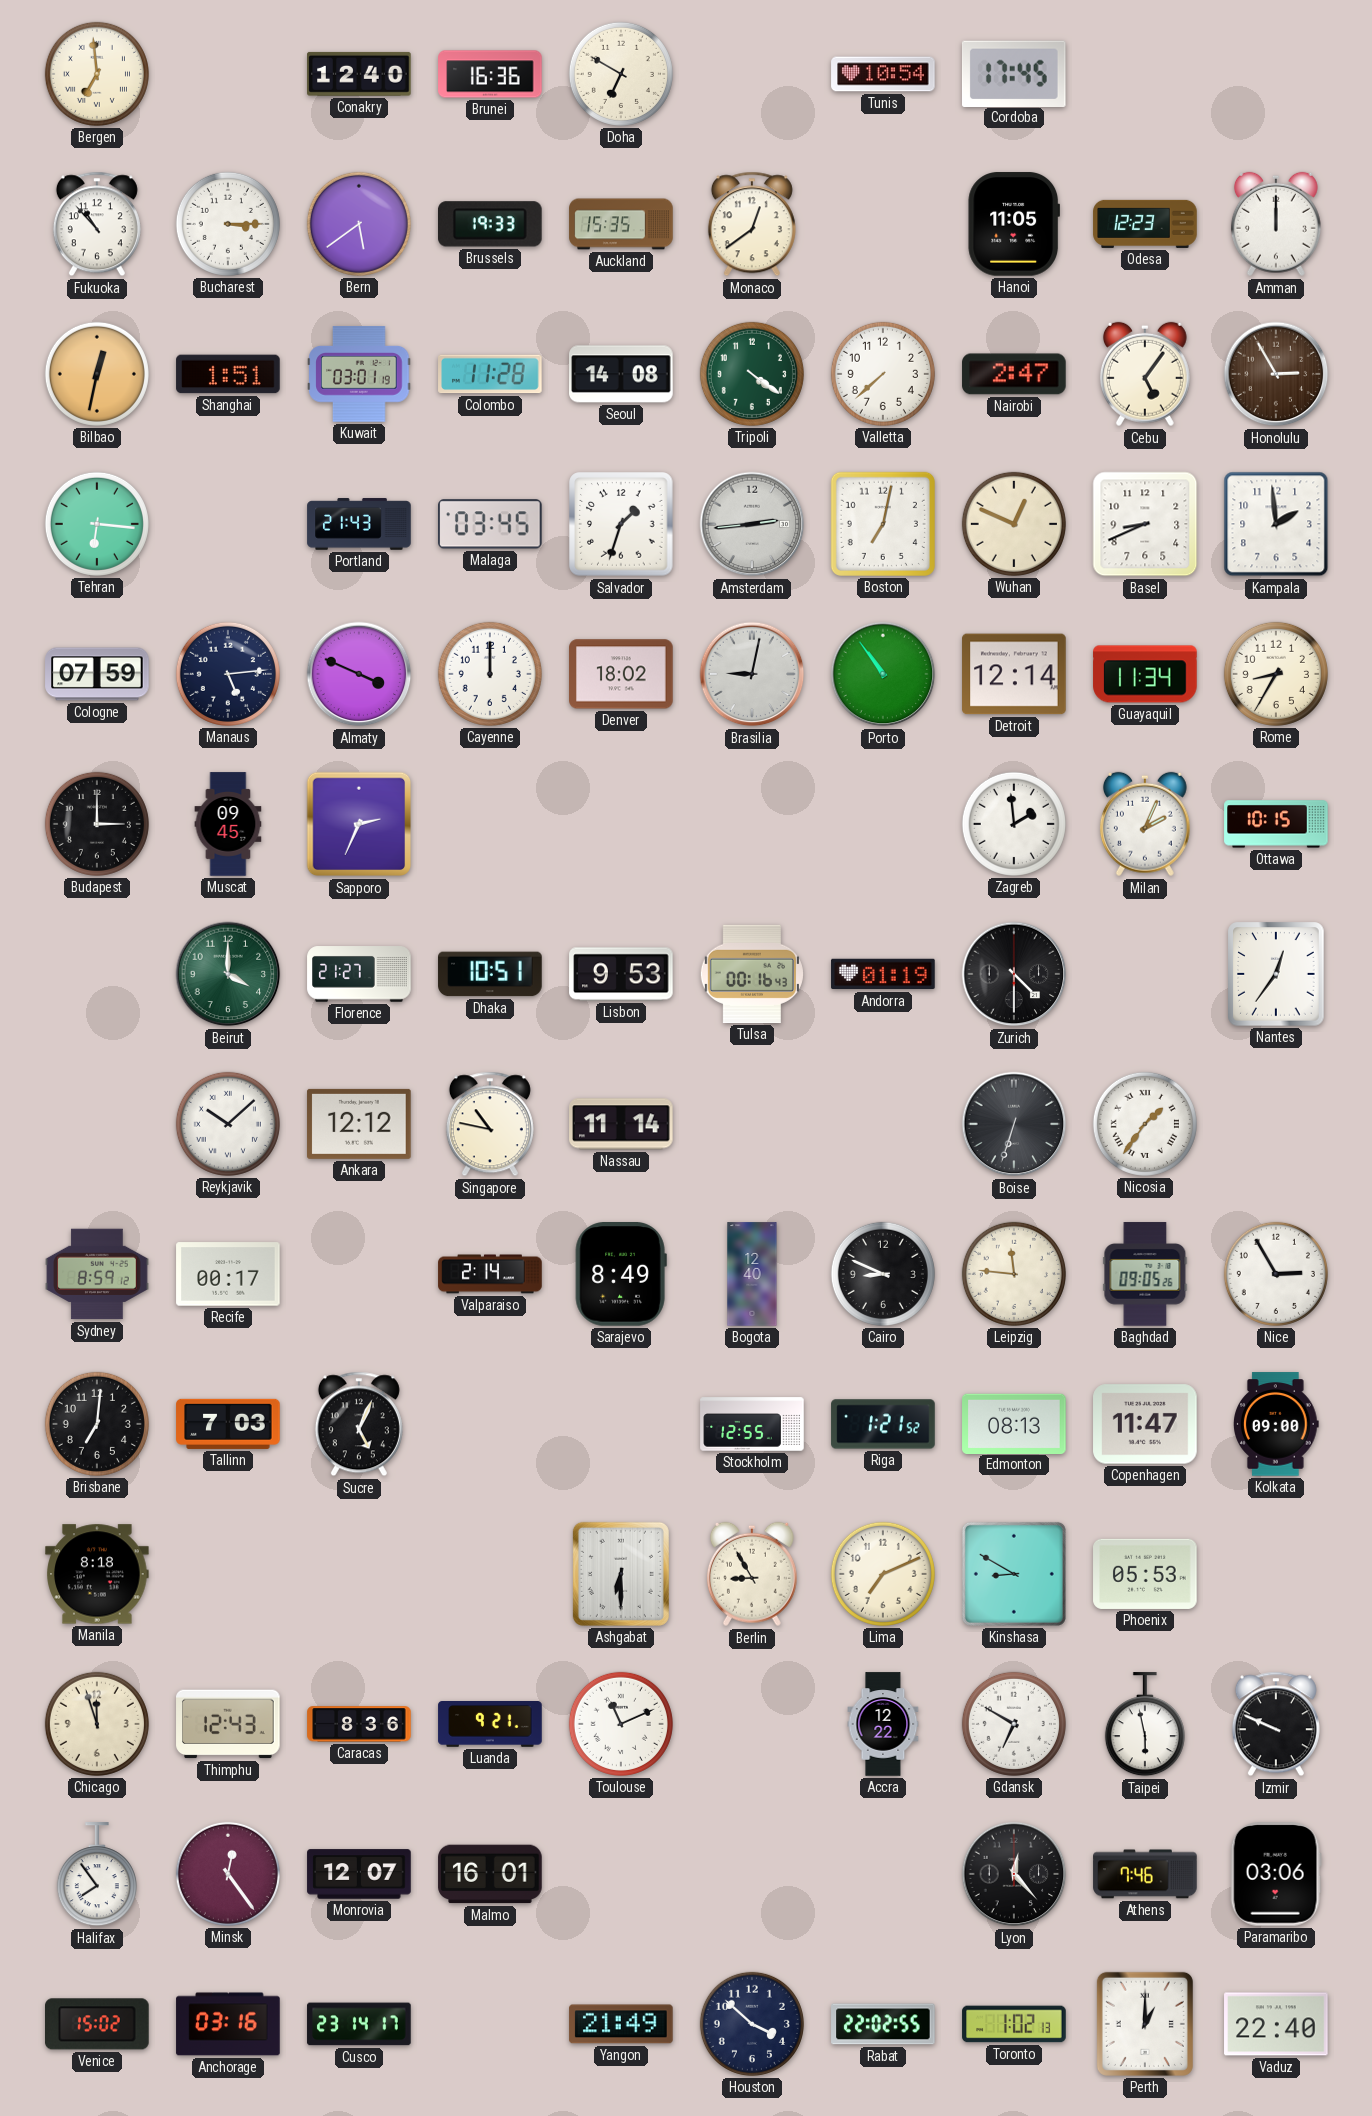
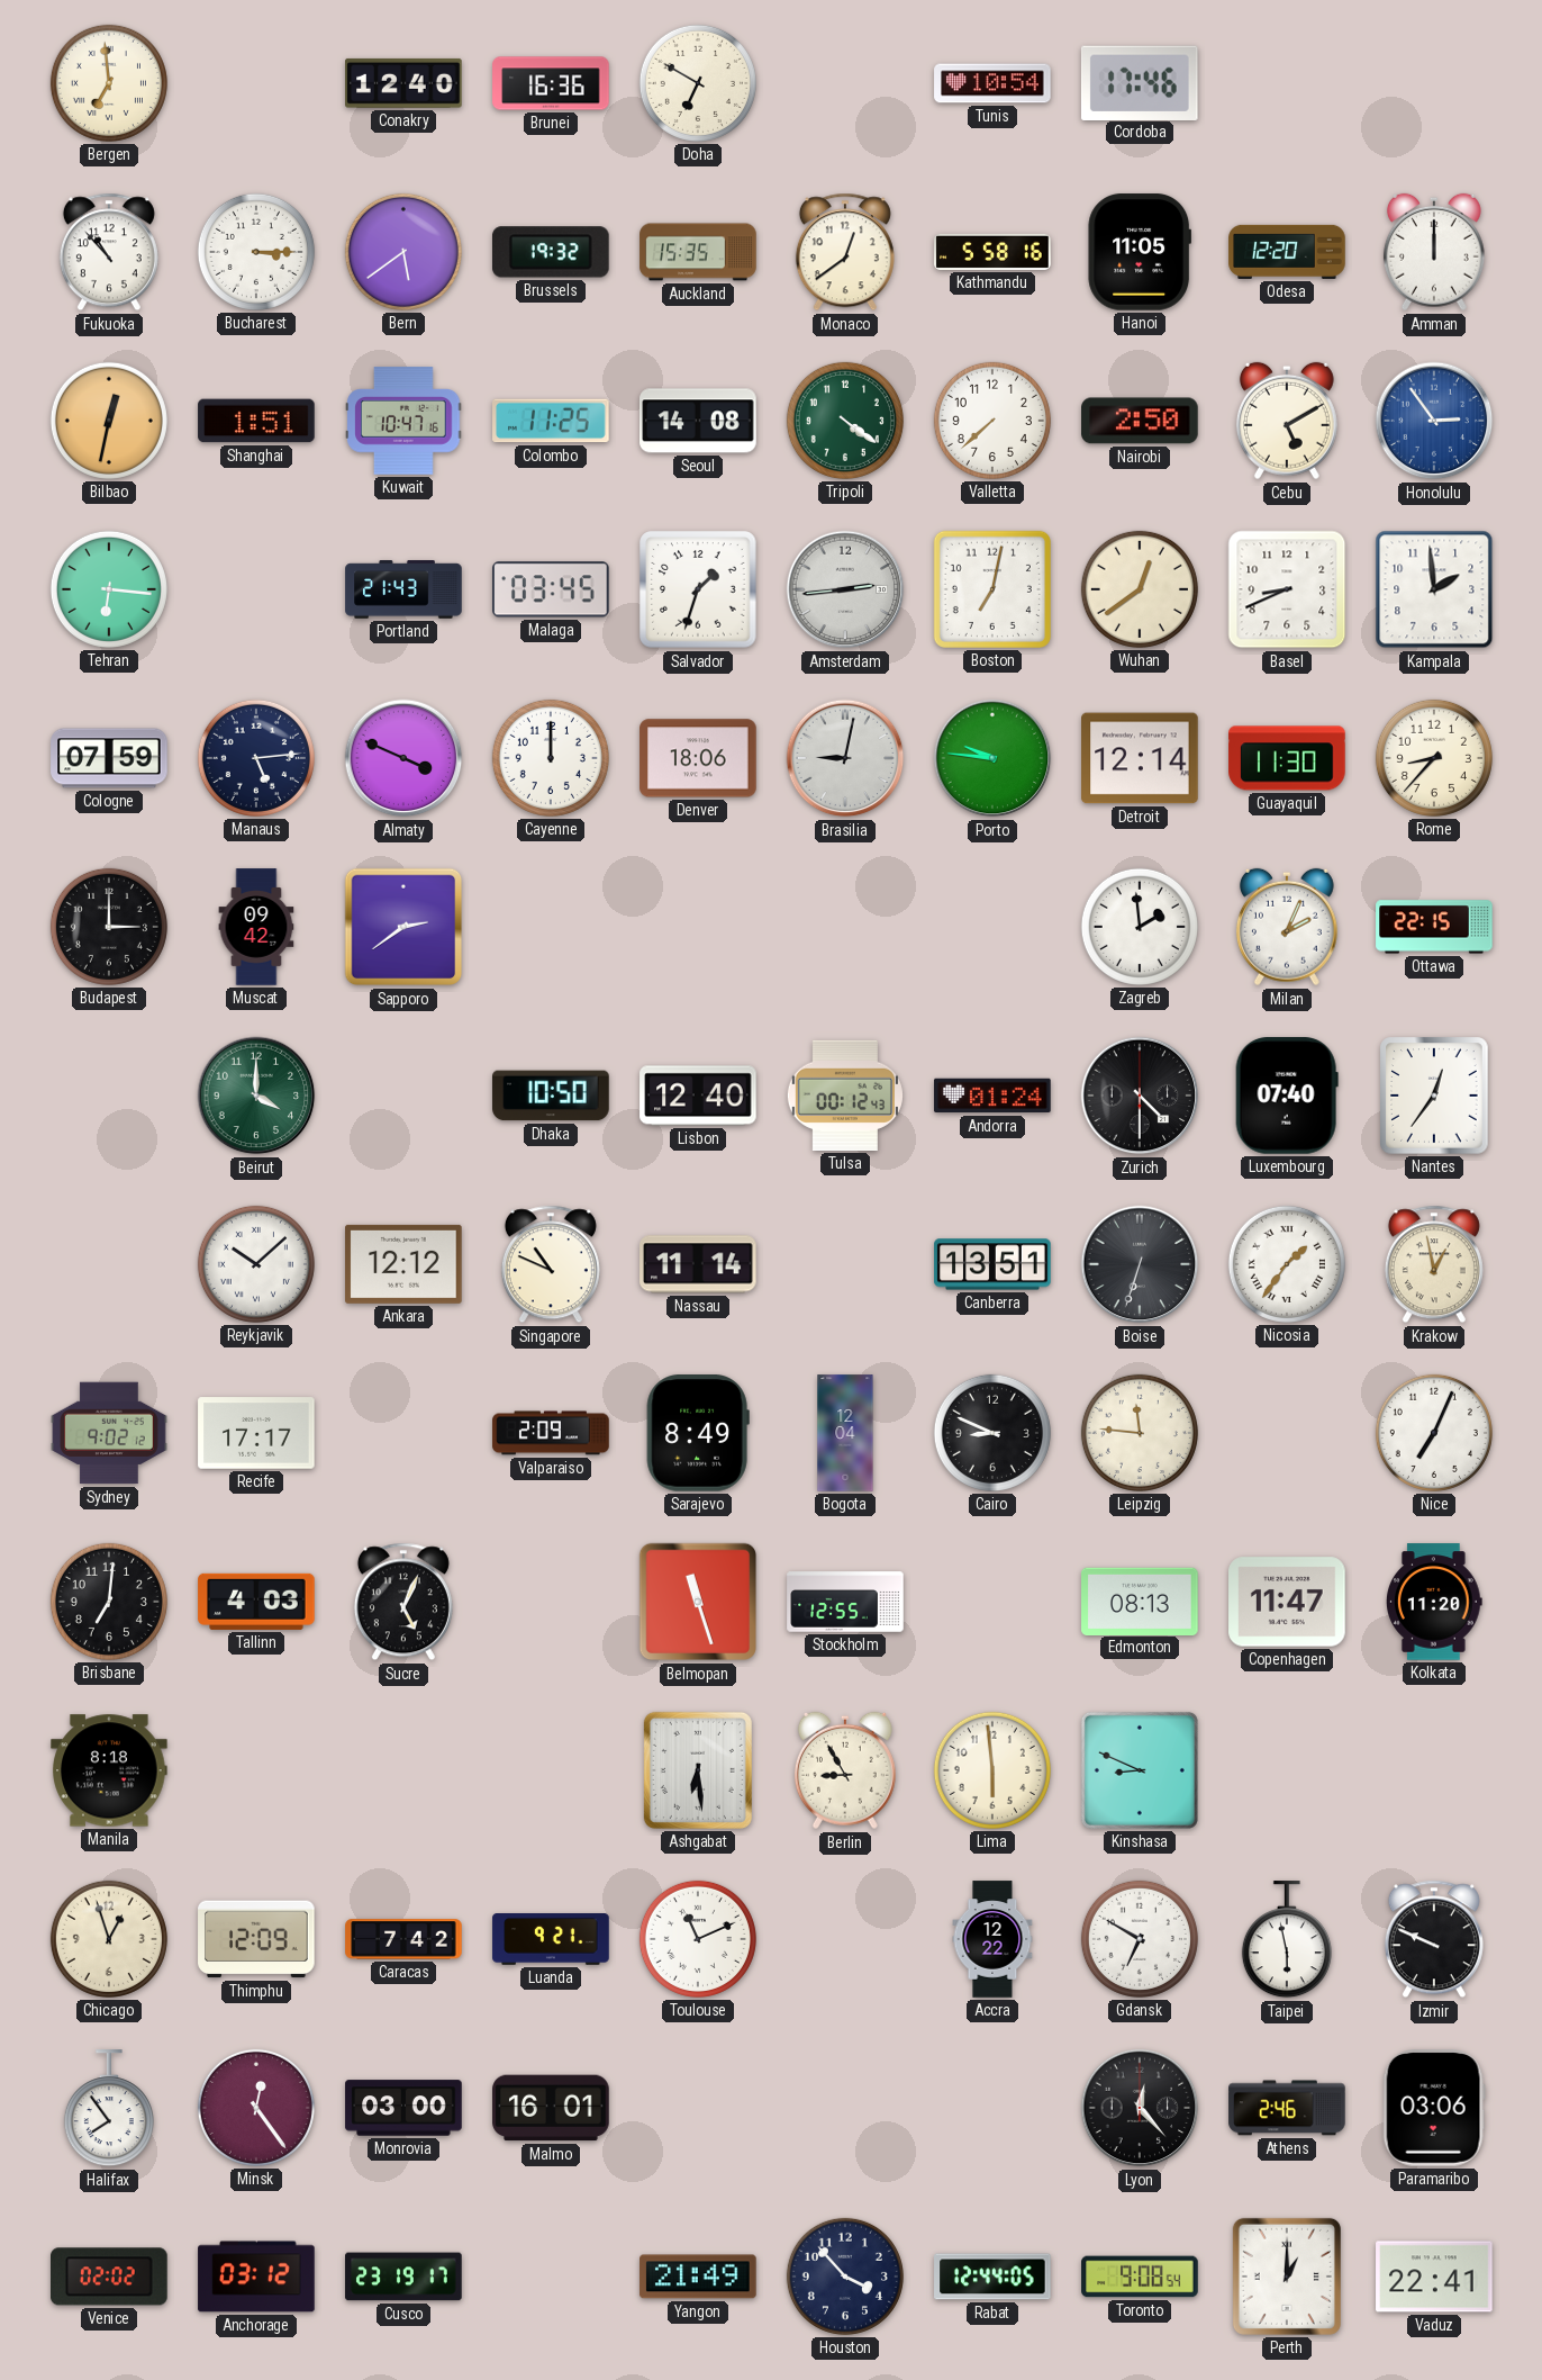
Cordoba: 17:45 -> 17:46 (1140, 82)
Brussels: 19:33 -> 19:32 (552, 252)
Kathmandu: none -> 5:58 (992, 252)
Odesa: 12:23 -> 12:20 (1287, 252)
Kuwait: 03:01 -> 10:47 (403, 421)
Colombo: 11:28 -> 11:25 (551, 421)
Nairobi: 2:47 -> 2:50 (1140, 421)
Cebu: 5:06 -> 5:10 (1287, 421)
Honolulu: 2:55 -> 2:54 (1434, 421)
Honolulu dial: brown -> blue (1434, 421)
Wuhan: 12:49 -> 12:39 (1140, 589)
Denver: 18:02 -> 18:06 (698, 758)
Porto: 10:54 -> 9:46 (992, 758)
Guayaquil: 11:34 -> 11:30 (1287, 758)
Rome: 8:35 -> 8:37 (1434, 758)
Muscat: 09:45 -> 09:42 (256, 927)
Sapporo: 2:34 -> 2:39 (403, 927)
Ottawa: 10:15 -> 22:15 (1434, 927)
Florence: 21:27 -> none (359, 974)
Dhaka: 10:51 -> 10:50 (551, 1096)
Lisbon: 9:53 -> 12:40 (698, 1096)
Tulsa: 00:16 -> 00:12 (845, 1096)
Andorra: 01:19 -> 01:24 (992, 1096)
Luxembourg: none -> 07:40 (1287, 1096)
Singapore: 10:47 -> 10:49 (551, 1264)
Canberra: none -> 13:51 (992, 1264)
Krakow: none -> 12:58 (1434, 1264)
Sydney: 8:59 -> 9:02 (109, 1433)
Recife: 00:17 -> 17:17 (256, 1433)
Valparaiso: 2:14 -> 2:09 (551, 1433)
Bogota: 12:40 -> 12:04 (845, 1433)
Baghdad: 09:05 -> none (1145, 1274)
Nice: 2:55 -> 7:04 (1434, 1433)
Tallinn: 7:03 -> 4:03 (256, 1602)
Belmopan: none -> 11:27 (698, 1602)
Riga: 1:21 -> none (883, 1424)
Kolkata: 09:00 -> 11:20 (1435, 1602)
Ashgabat: 6:30 -> 6:29 (698, 1770)
Lima: 7:11 -> 5:59 (992, 1770)
Kinshasa: 8:50 -> 8:49 (1140, 1770)
Phoenix: 05:53 -> none (1145, 1574)
Chicago: 11:57 -> 12:57 (109, 1939)
Thimphu: 12:43 -> 12:09 (256, 1939)
Caracas: 8:36 -> 7:42 (403, 1939)
Monrovia: 12:07 -> 03:00 (403, 2108)
Athens: 7:46 -> 2:46 (1287, 2108)
Venice: 15:02 -> 02:02 (110, 2277)
Anchorage: 03:16 -> 03:12 (256, 2277)
Cusco: 23:14 -> 23:19 (403, 2277)
Houston: 3:52 -> 3:53 (845, 2277)
Rabat: 22:02 -> 12:44 (992, 2277)
Toronto: 1:02 -> 9:08 (1140, 2277)
Vaduz: 22:40 -> 22:41 (1434, 2277)
